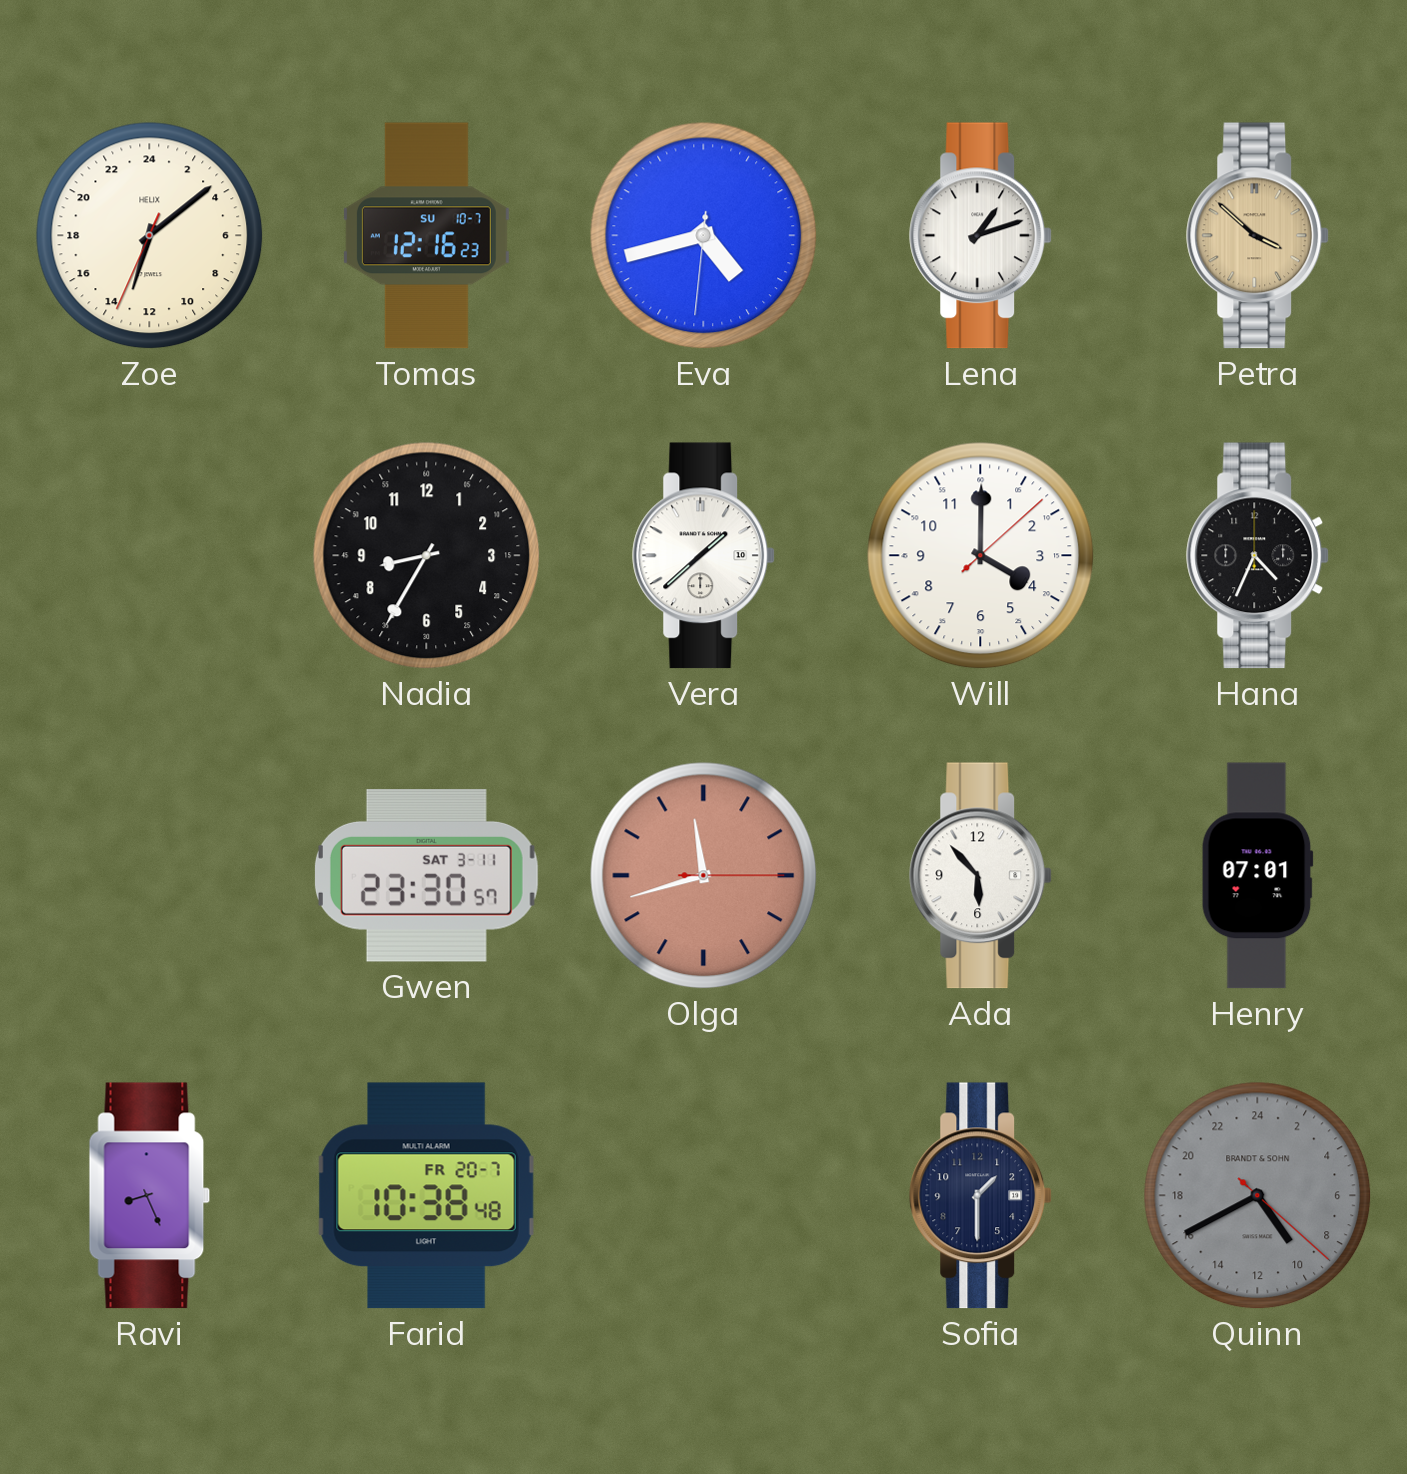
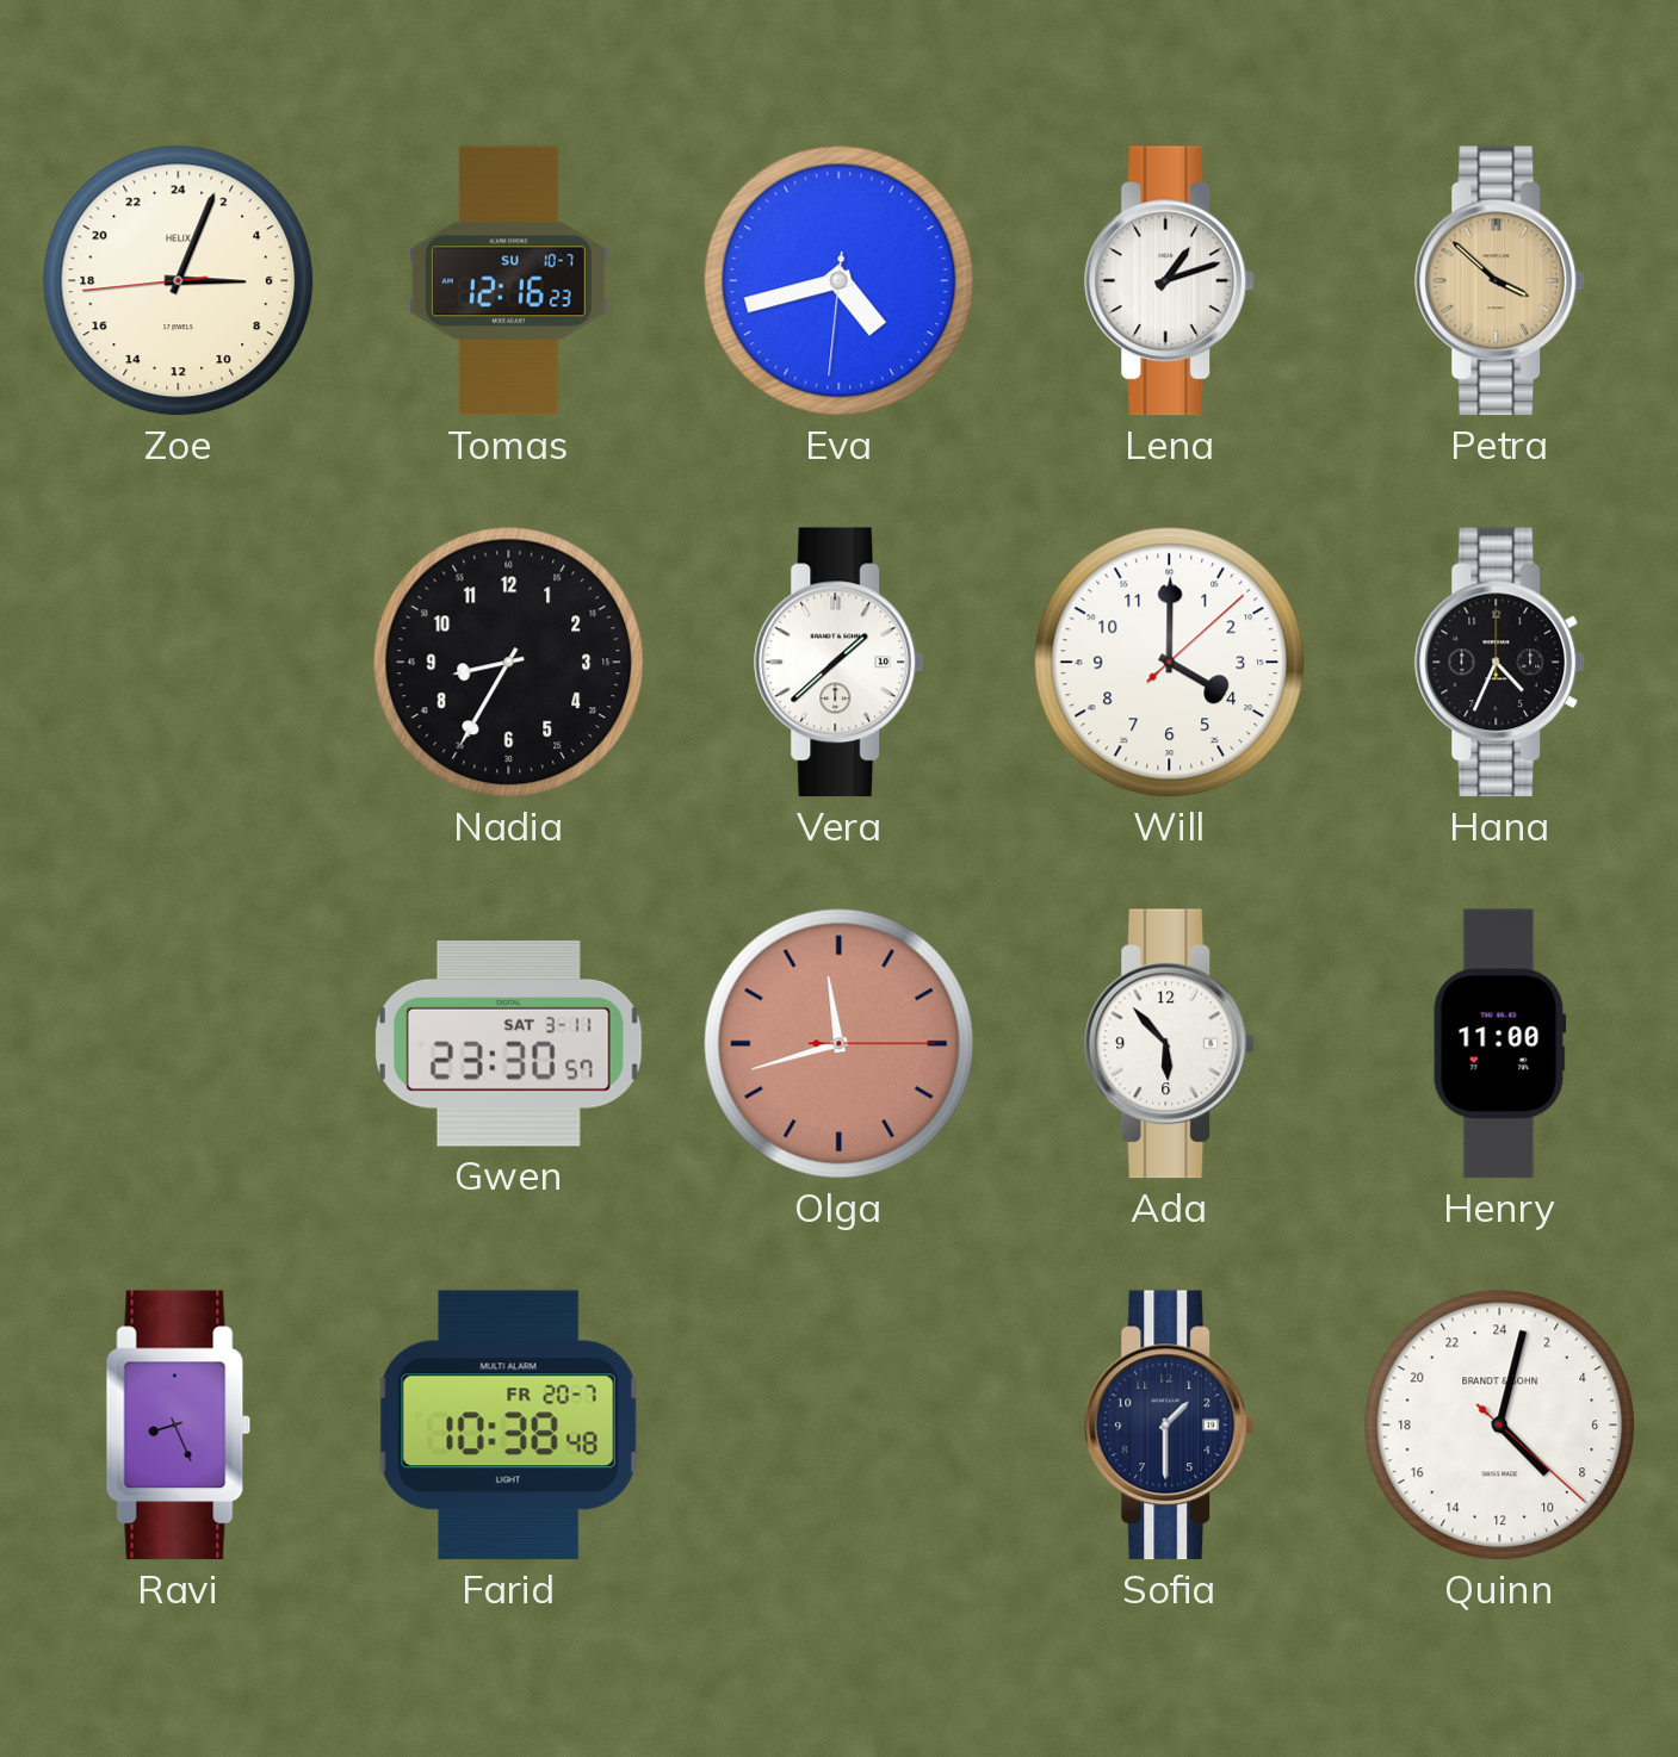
Zoe: 13:08 -> 6:03 (179, 281)
Henry: 07:01 -> 11:00 (1499, 1044)
Quinn: 9:40 -> 9:02 (1500, 1426)
Quinn dial: grey -> white (1500, 1426)
